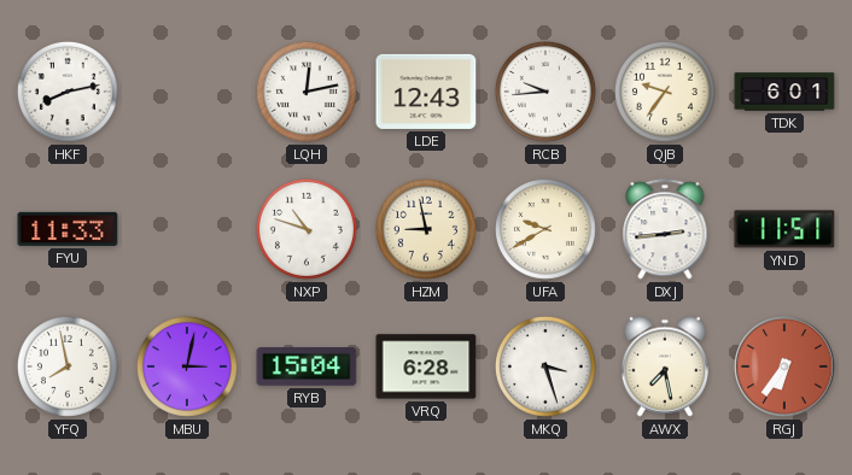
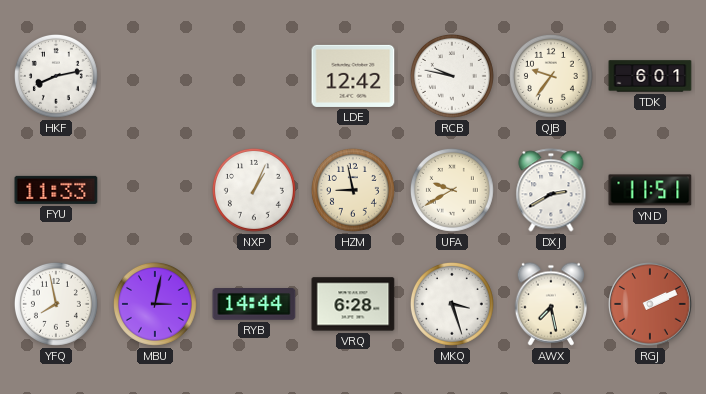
LQH: 12:13 -> none (307, 92)
LDE: 12:43 -> 12:42 (353, 76)
RCB: 9:44 -> 9:47 (452, 76)
NXP: 10:48 -> 1:04 (254, 190)
DXJ: 2:44 -> 2:40 (551, 190)
RYB: 15:04 -> 14:44 (254, 305)
RGJ: 6:36 -> 2:11 (650, 304)
